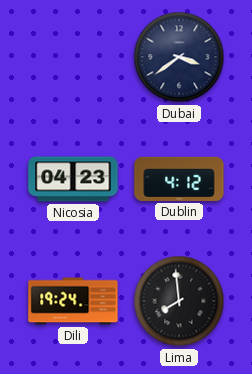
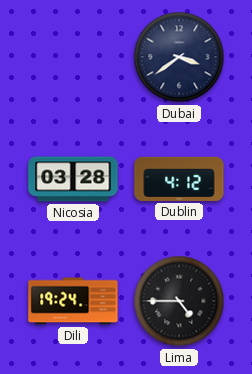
Nicosia: 04:23 -> 03:28 (73, 179)
Lima: 7:59 -> 4:45 (179, 301)
